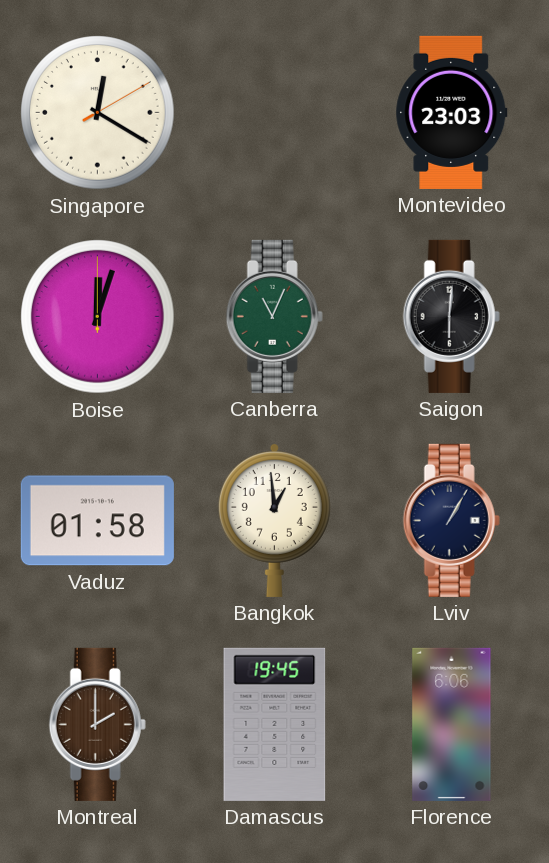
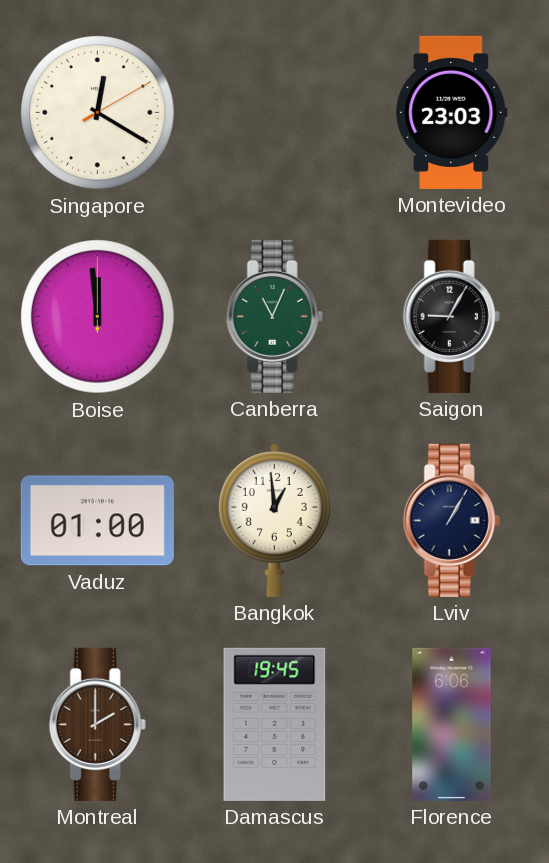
Boise: 12:03 -> 11:59 (98, 317)
Saigon: 6:01 -> 9:05 (451, 316)
Vaduz: 01:58 -> 01:00 (97, 521)
